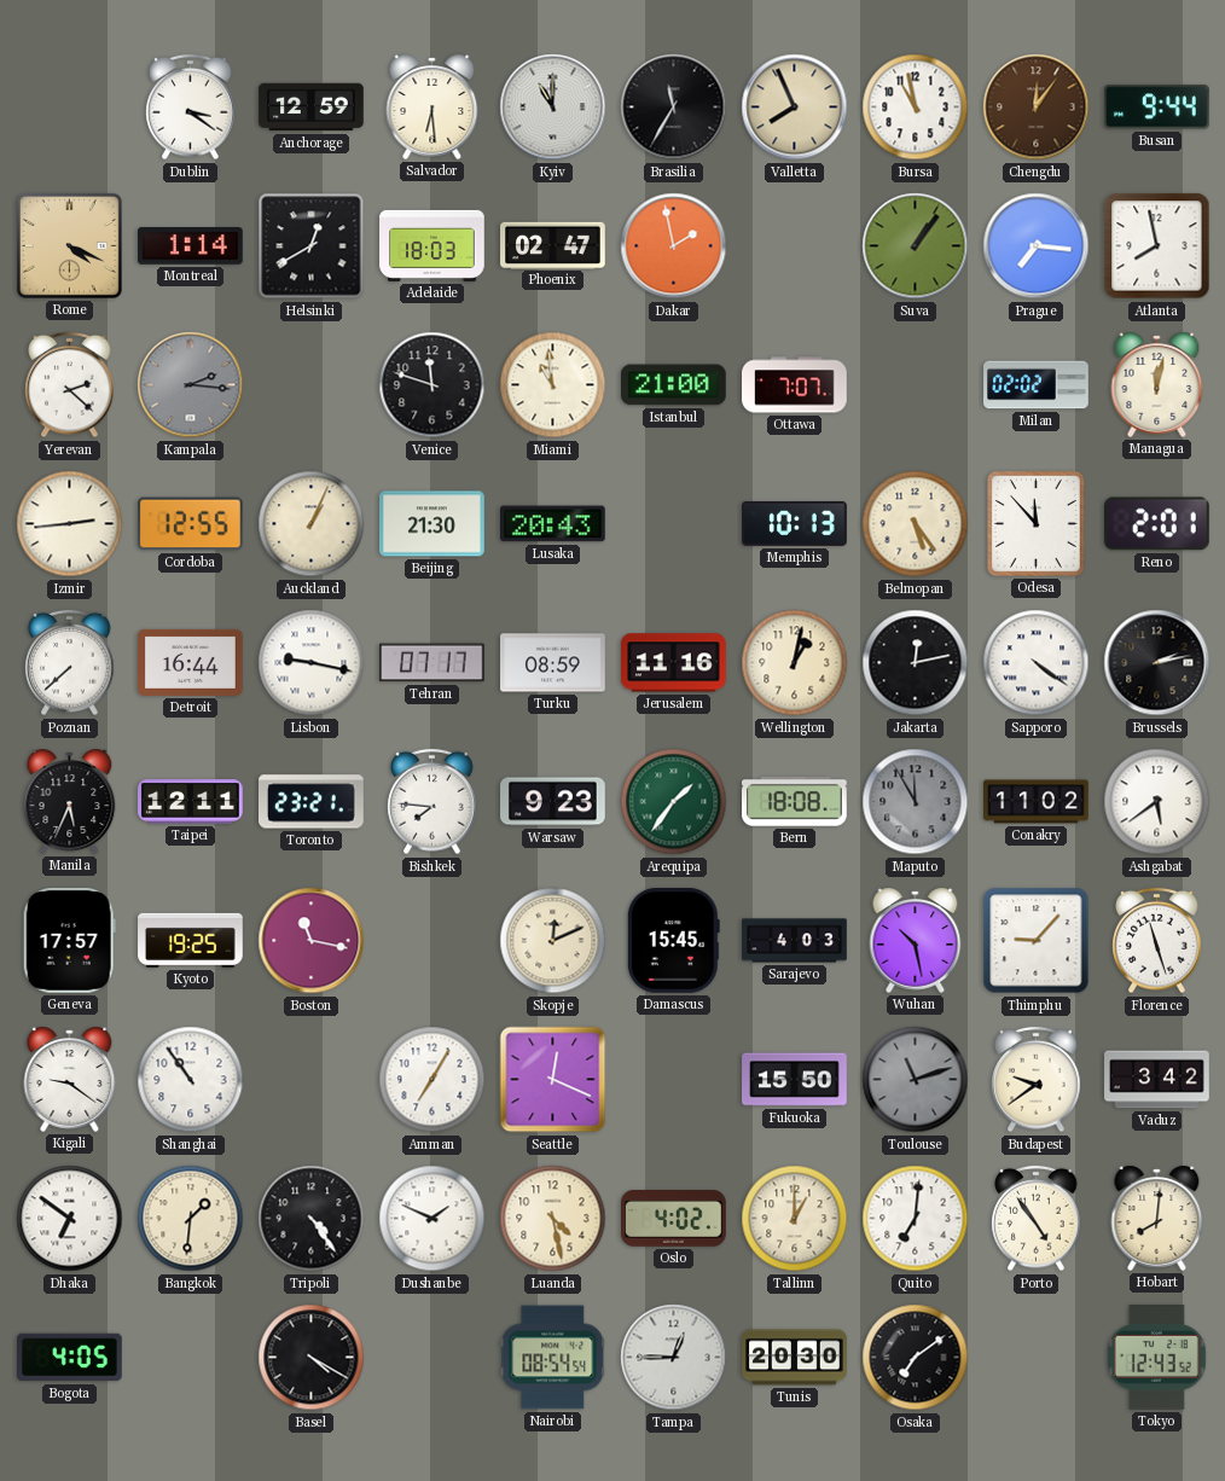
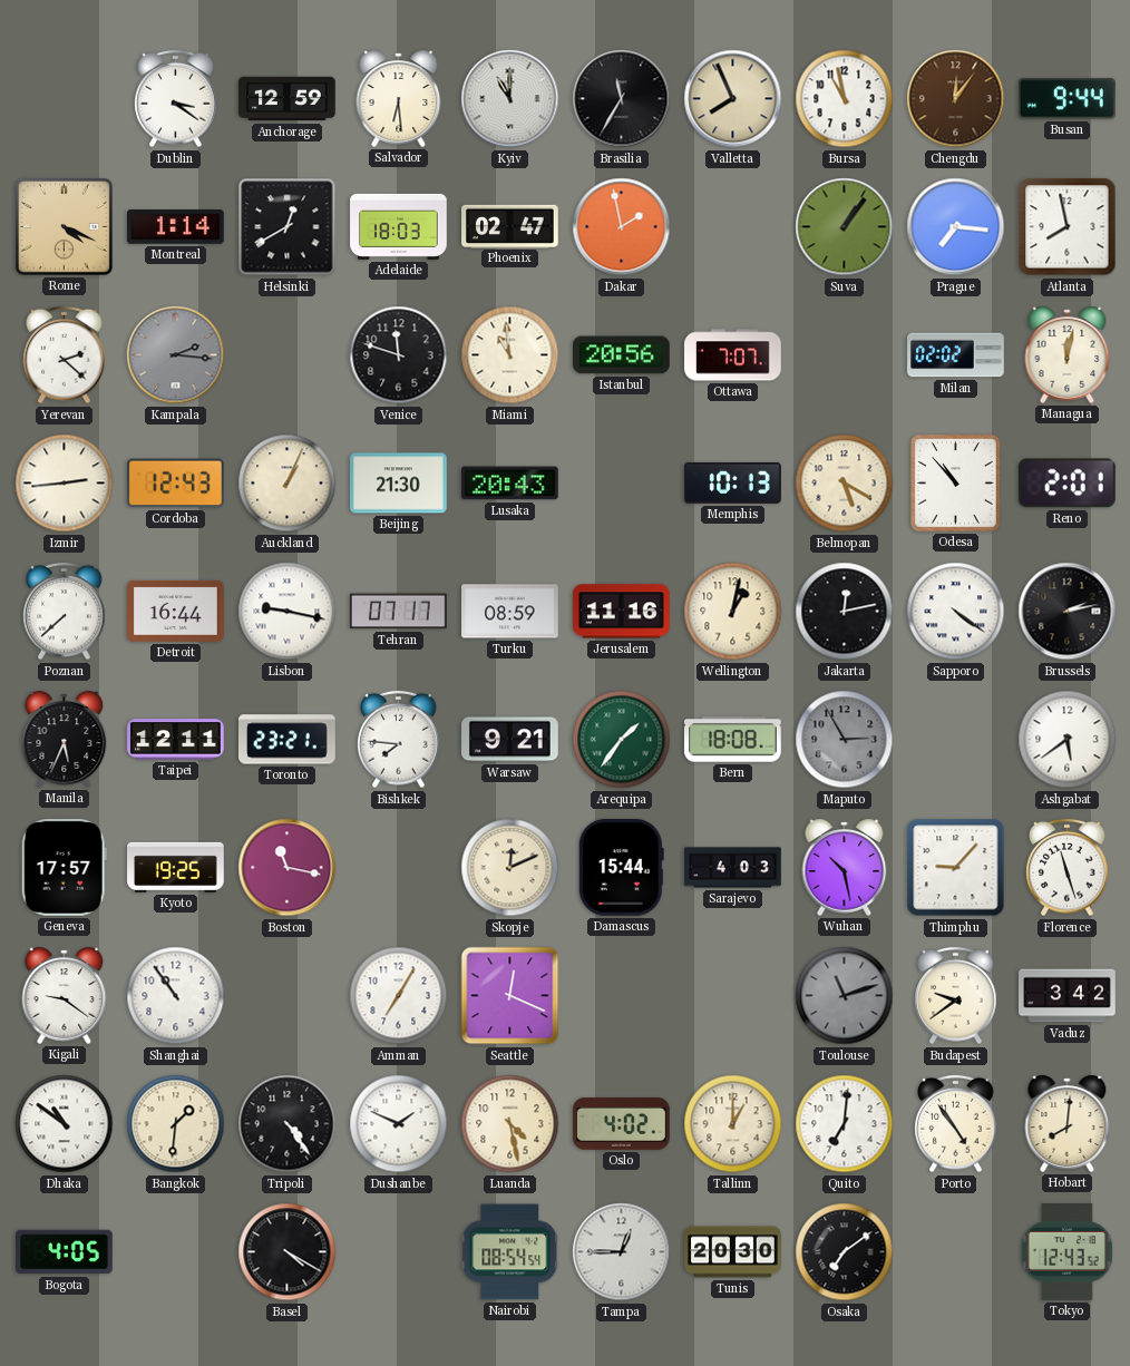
Istanbul: 21:00 -> 20:56 (622, 355)
Cordoba: 12:55 -> 12:43 (176, 484)
Belmopan: 5:24 -> 5:20 (845, 484)
Odesa: 11:53 -> 10:53 (955, 484)
Warsaw: 9:23 -> 9:21 (510, 740)
Maputo: 11:55 -> 2:55 (845, 740)
Conakry: 11:02 -> none (1037, 802)
Damascus: 15:45 -> 15:44 (621, 868)
Fukuoka: 15:50 -> none (795, 1080)
Dhaka: 6:51 -> 10:51 (65, 1124)
